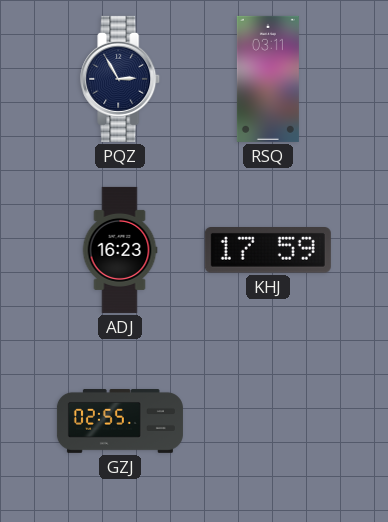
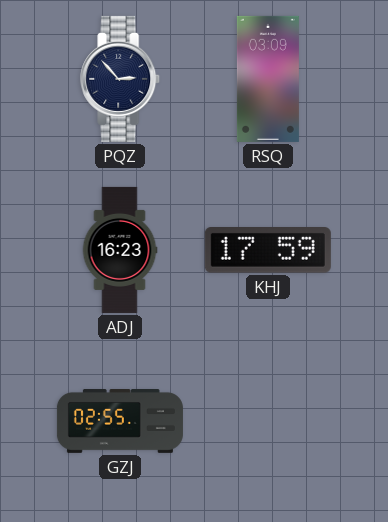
PQZ: 2:55 -> 2:53 (121, 79)
RSQ: 03:11 -> 03:09 (268, 79)
